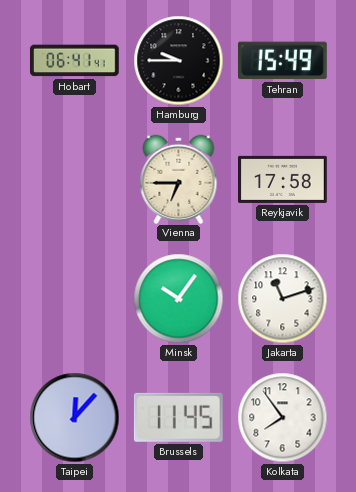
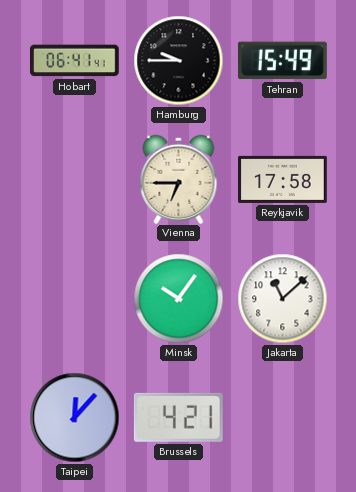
Jakarta: 11:12 -> 11:08 (283, 299)
Brussels: 11:45 -> 4:21 (178, 417)
Kolkata: 7:54 -> none (283, 418)
